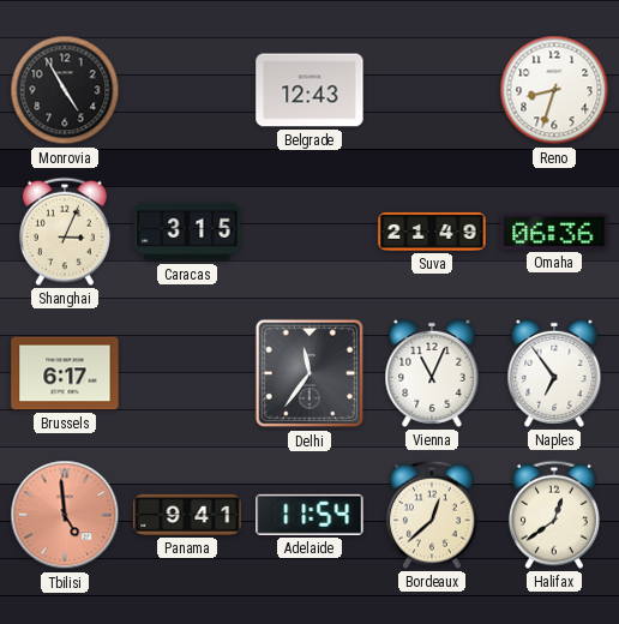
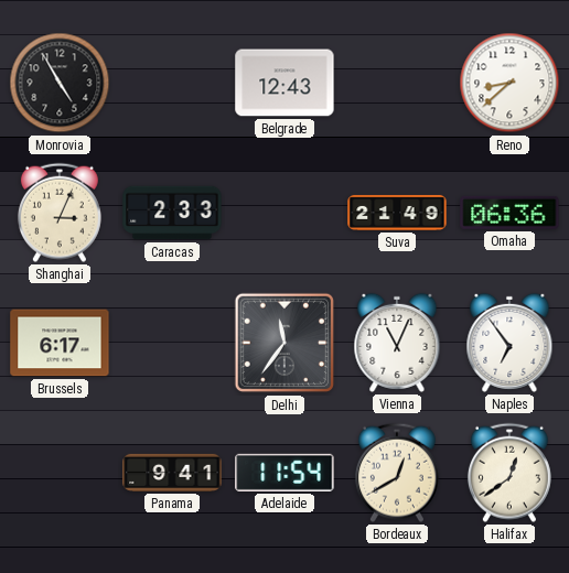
Reno: 8:33 -> 8:38 (509, 83)
Caracas: 3:15 -> 2:33 (172, 213)
Tbilisi: 4:59 -> none (65, 515)
Bordeaux: 12:38 -> 12:40 (397, 473)
